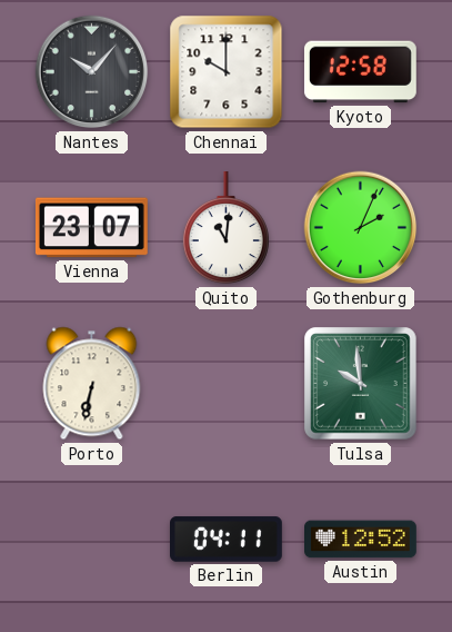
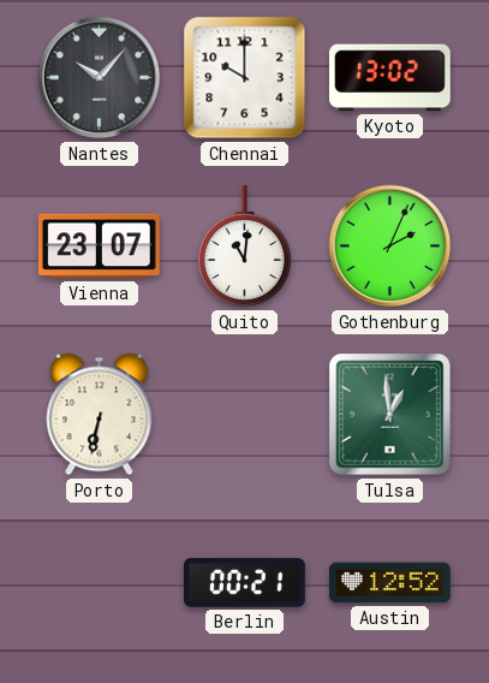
Kyoto: 12:58 -> 13:02 (389, 78)
Tulsa: 9:59 -> 12:59 (390, 415)
Berlin: 04:11 -> 00:21 (245, 583)
